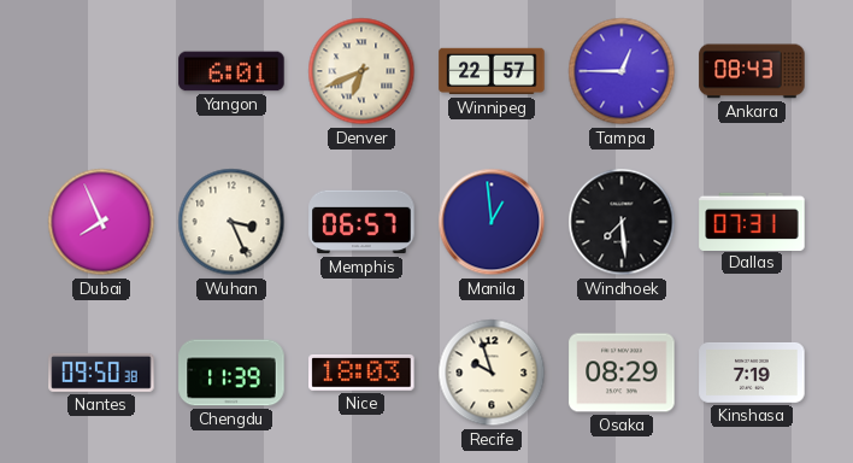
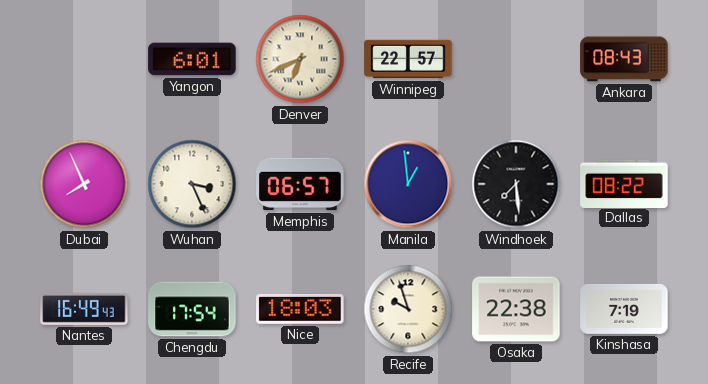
Tampa: 12:45 -> none (622, 71)
Dallas: 07:31 -> 08:22 (624, 183)
Nantes: 09:50 -> 16:49 (84, 309)
Chengdu: 11:39 -> 17:54 (192, 309)
Osaka: 08:29 -> 22:38 (516, 309)
